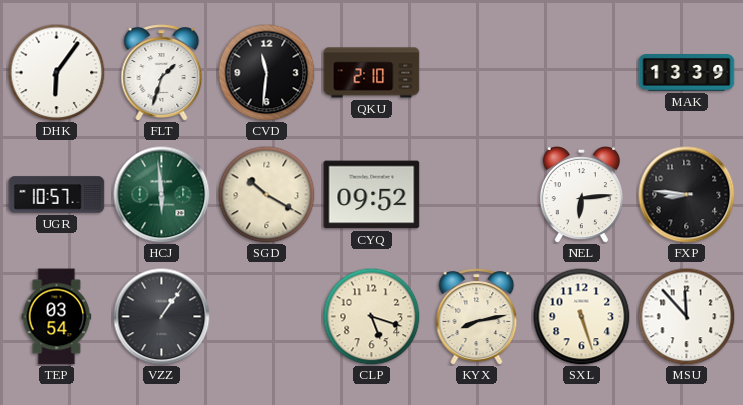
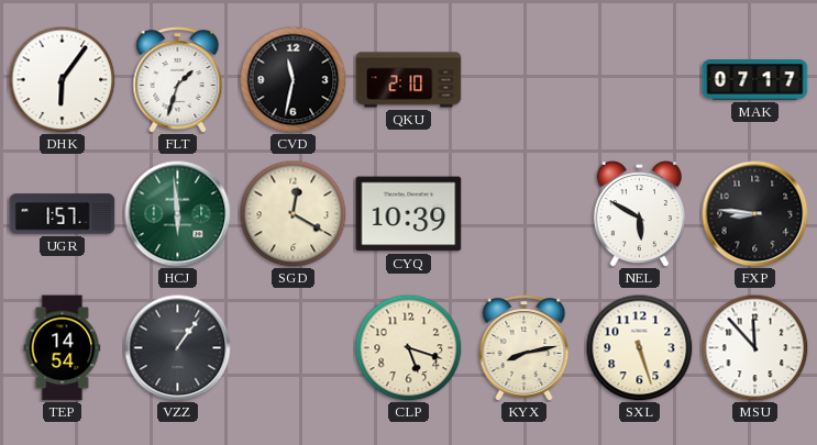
CVD: 11:31 -> 11:32 (292, 79)
MAK: 13:39 -> 07:17 (755, 80)
UGR: 10:57 -> 1:57 (63, 214)
SGD: 10:20 -> 12:20 (292, 213)
CYQ: 09:52 -> 10:39 (409, 214)
NEL: 6:14 -> 5:50 (639, 214)
TEP: 03:54 -> 14:54 (63, 348)
